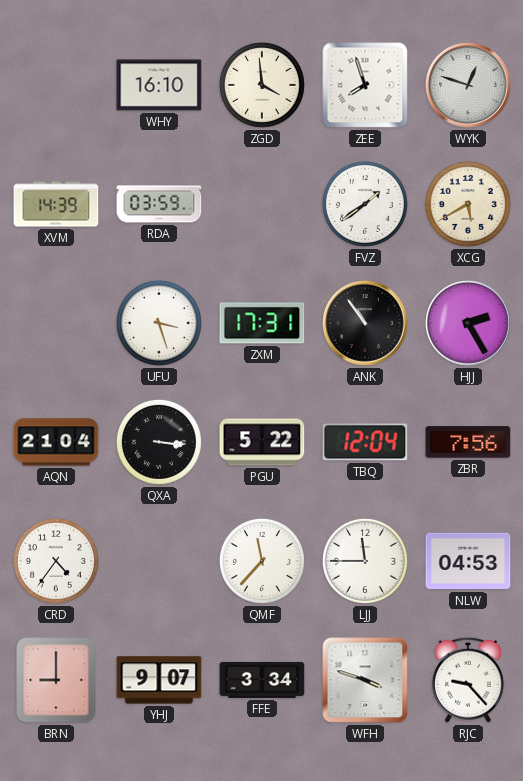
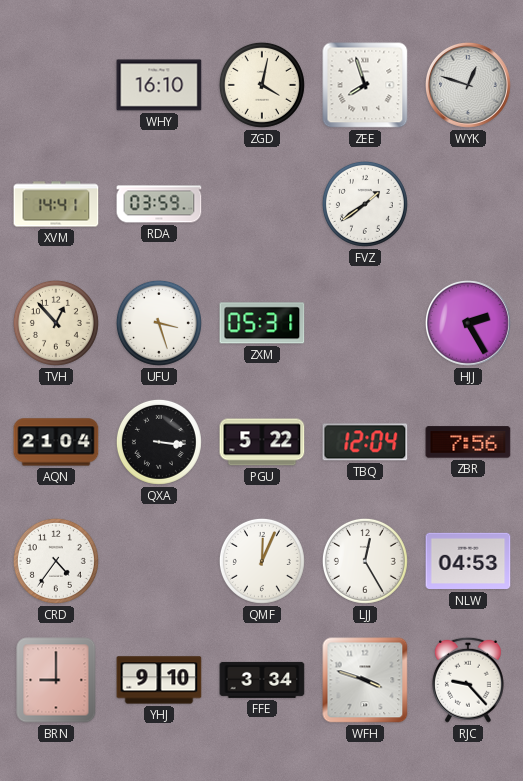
ZGD: 3:59 -> 4:02 (262, 85)
XVM: 14:39 -> 14:41 (56, 204)
XCG: 5:40 -> none (468, 204)
TVH: none -> 12:53 (56, 323)
ZXM: 17:31 -> 05:31 (262, 323)
ANK: 10:54 -> none (366, 324)
QMF: 11:37 -> 12:04 (262, 561)
LJJ: 11:45 -> 12:25 (365, 561)
YHJ: 9:07 -> 9:10 (159, 680)
